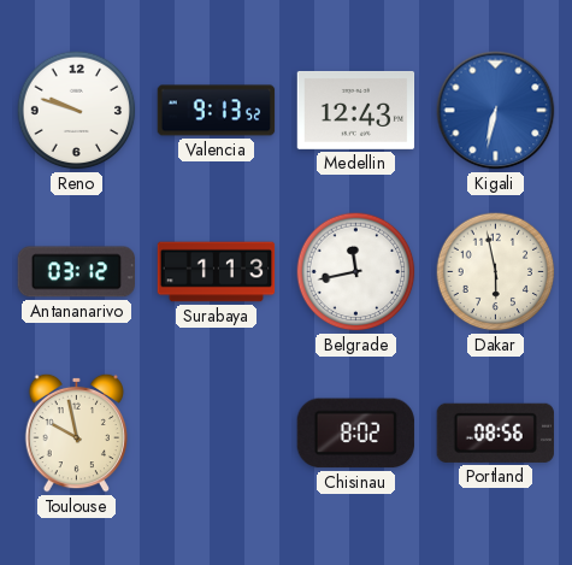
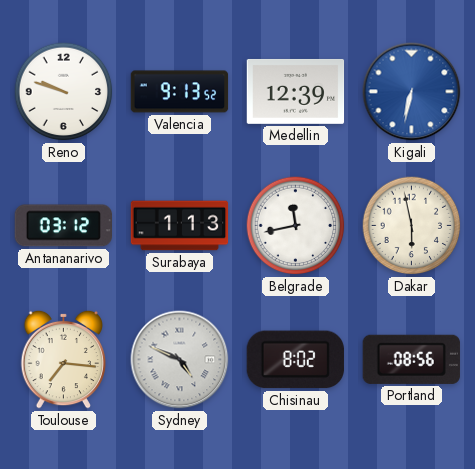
Medellin: 12:43 -> 12:39 (296, 91)
Toulouse: 9:58 -> 7:16 (63, 359)
Sydney: none -> 4:49 (180, 360)
